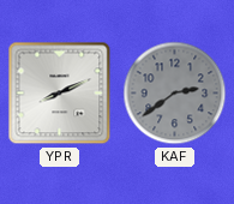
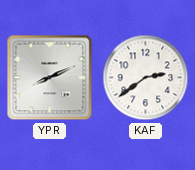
KAF dial: grey -> white (146, 78)
